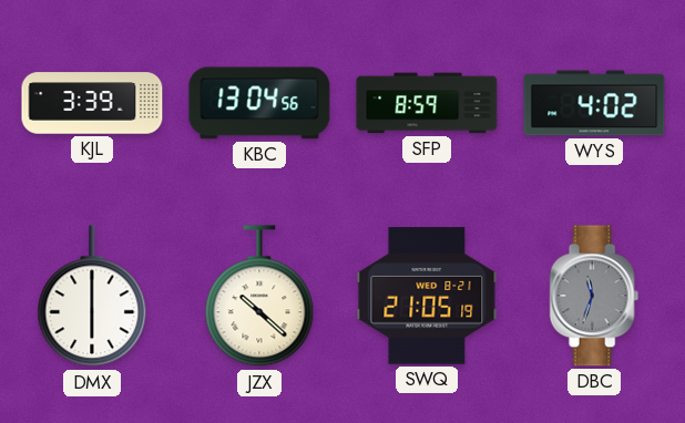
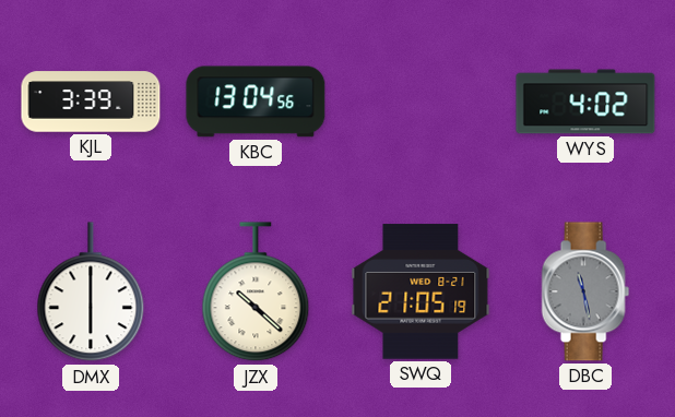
SFP: 8:59 -> none (427, 103)
DBC: 11:33 -> 11:28 (585, 291)
